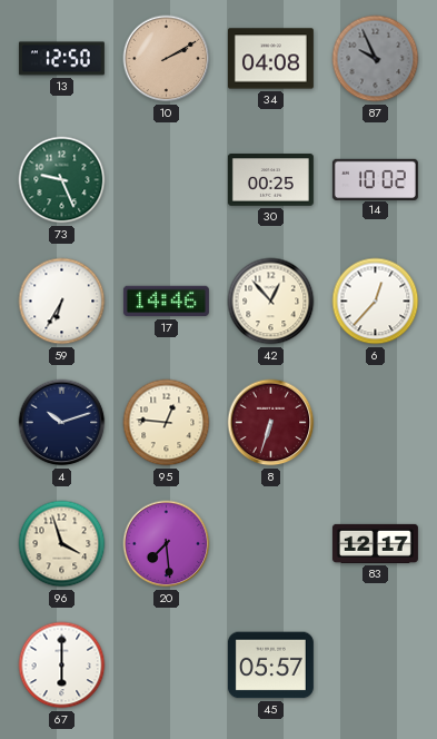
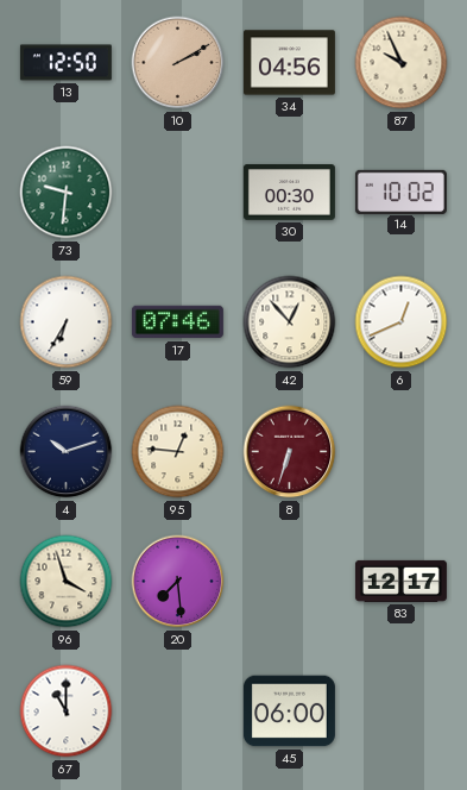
34: 04:08 -> 04:56 (289, 63)
87 dial: grey -> cream (402, 63)
73: 9:26 -> 9:31 (67, 193)
30: 00:25 -> 00:30 (289, 193)
17: 14:46 -> 07:46 (177, 322)
6: 12:37 -> 12:41 (402, 322)
67: 6:00 -> 11:00 (67, 711)
45: 05:57 -> 06:00 (289, 711)
